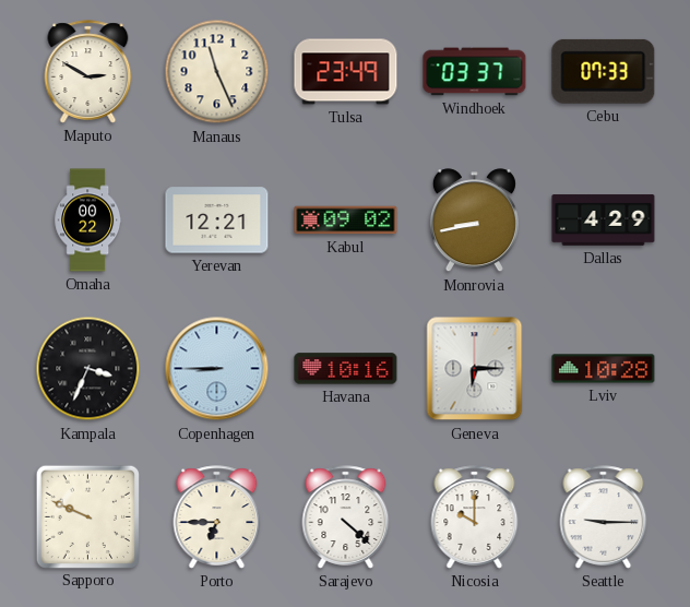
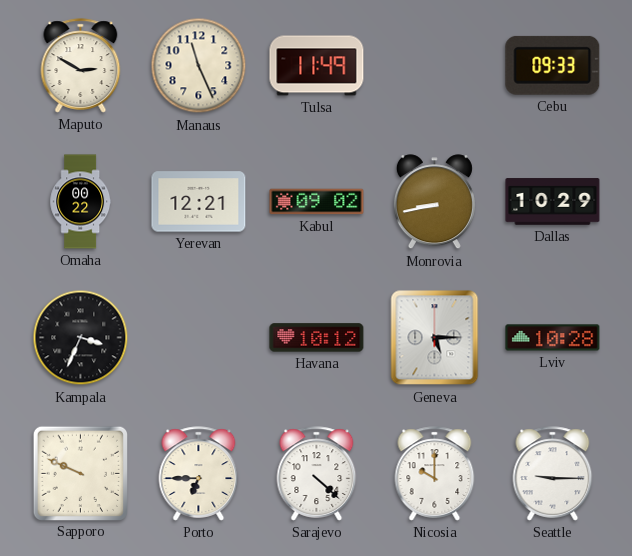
Tulsa: 23:49 -> 11:49 (317, 66)
Windhoek: 03:37 -> none (475, 72)
Cebu: 07:33 -> 09:33 (553, 65)
Dallas: 4:29 -> 10:29 (553, 202)
Copenhagen: 8:45 -> none (217, 369)
Havana: 10:16 -> 10:12 (317, 338)
Geneva: 6:15 -> 5:15 (435, 338)
